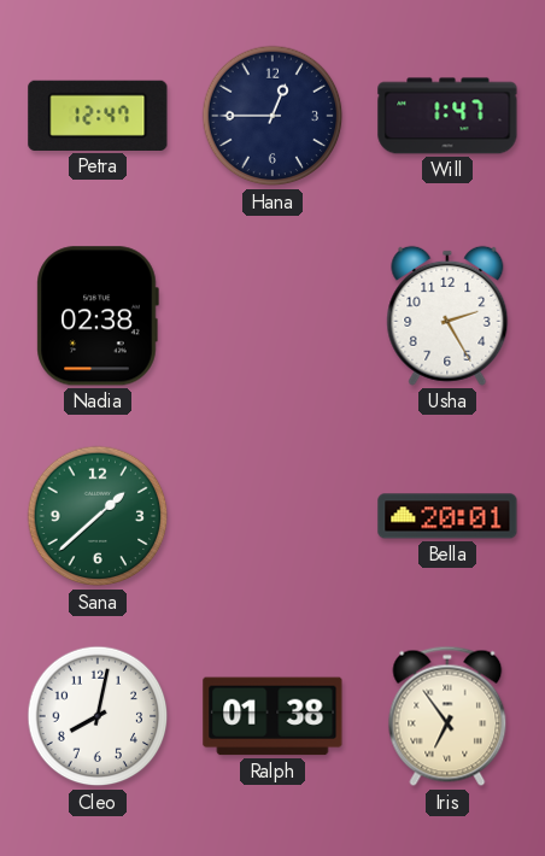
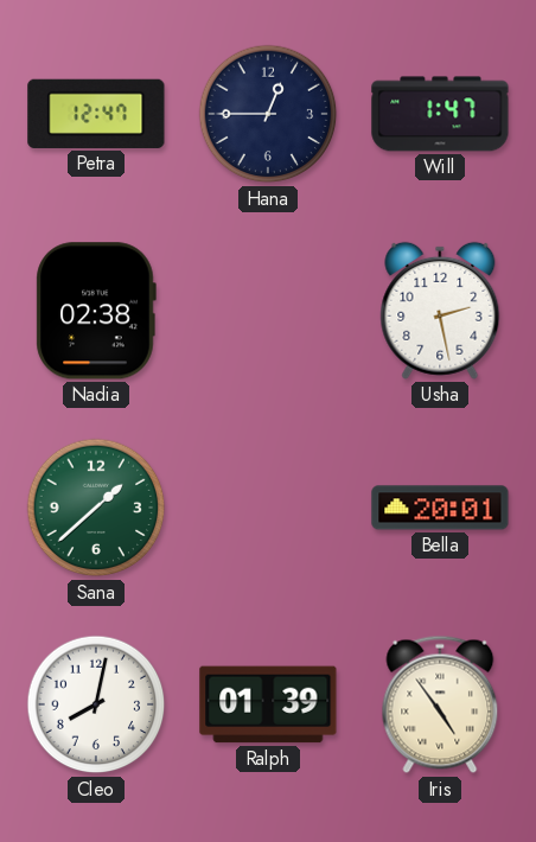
Usha: 2:25 -> 2:28 (440, 311)
Ralph: 01:38 -> 01:39 (268, 704)
Iris: 6:54 -> 4:54 (440, 704)
